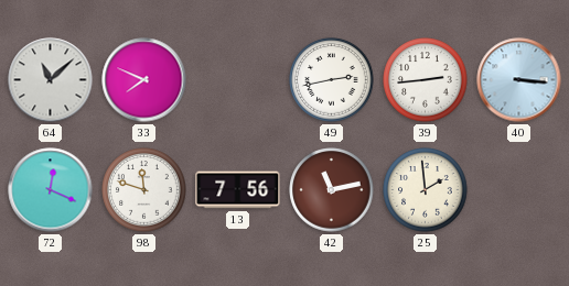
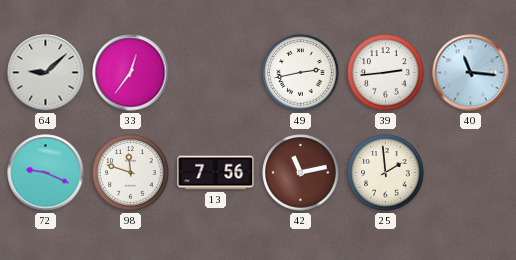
64: 11:08 -> 9:08 (46, 73)
33: 7:49 -> 12:36 (131, 73)
40: 3:16 -> 11:16 (471, 73)
72: 12:19 -> 9:19 (46, 173)
